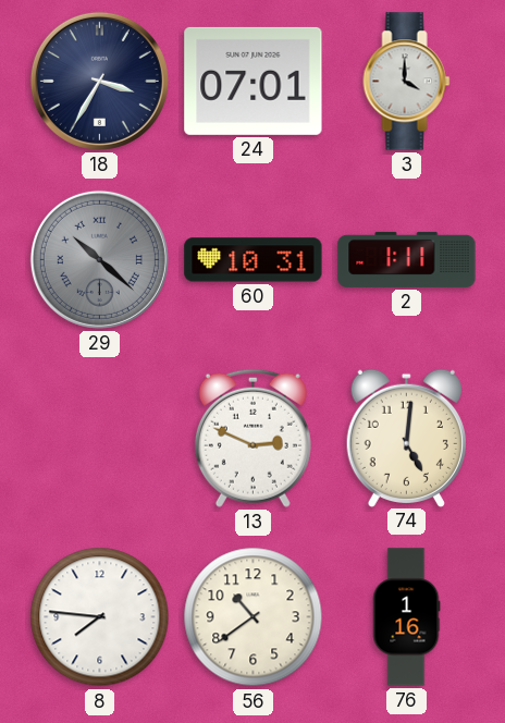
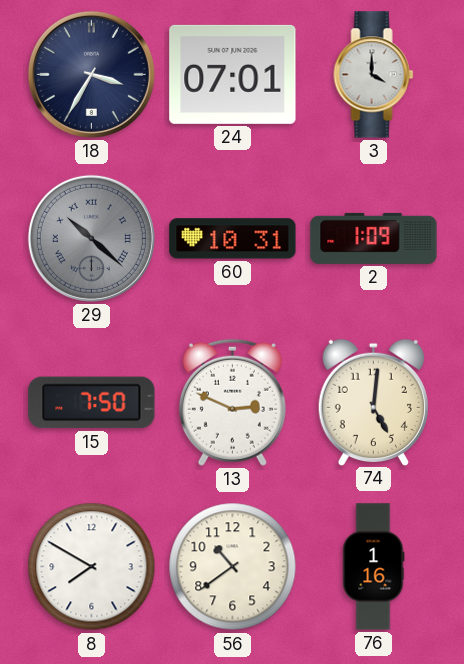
2: 1:11 -> 1:09 (374, 238)
15: none -> 7:50 (92, 403)
8: 7:46 -> 7:50 (92, 567)
